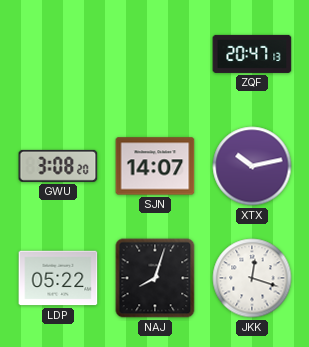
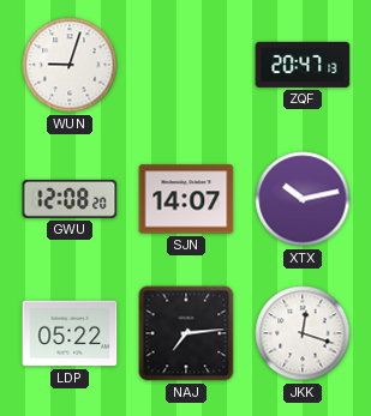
WUN: none -> 9:03 (70, 65)
GWU: 3:08 -> 12:08 (70, 199)
NAJ: 8:03 -> 7:14 (186, 333)
